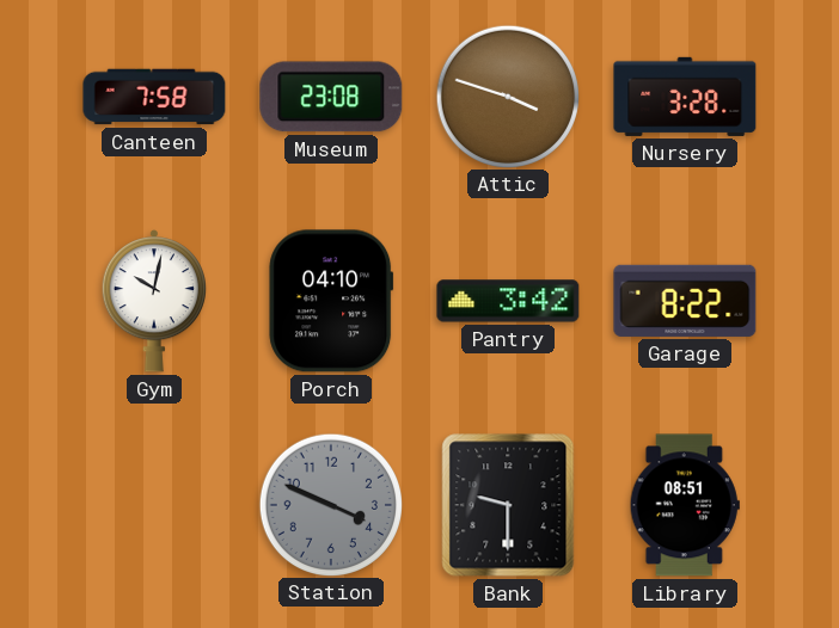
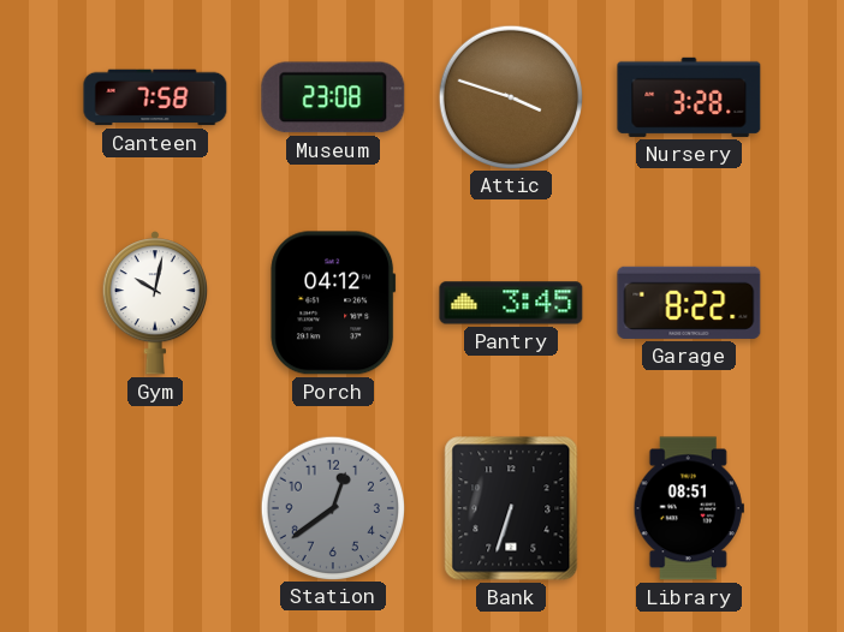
Porch: 04:10 -> 04:12 (333, 303)
Pantry: 3:42 -> 3:45 (511, 303)
Station: 3:49 -> 12:39 (332, 507)
Bank: 9:30 -> 6:33 (511, 508)
